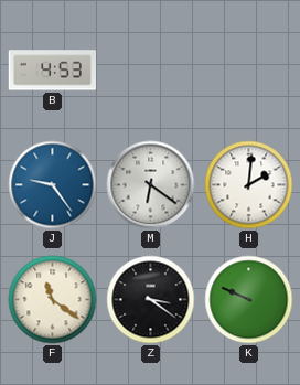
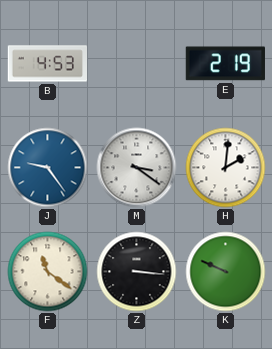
E: none -> 2:19 (225, 64)
M: 6:21 -> 3:21 (137, 168)
Z: 3:21 -> 3:16 (137, 272)
